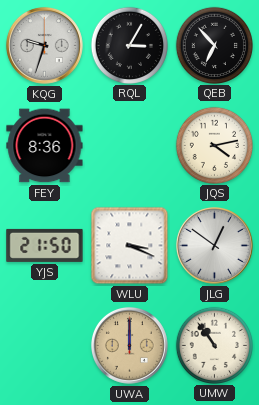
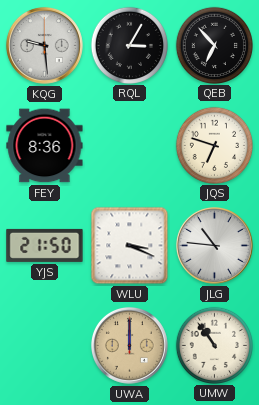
KQG: 9:33 -> 9:29 (44, 45)
JQS: 4:13 -> 6:48 (214, 145)
JLG: 12:51 -> 10:46 (214, 245)
